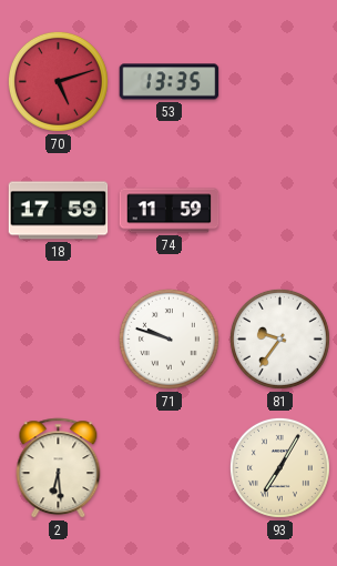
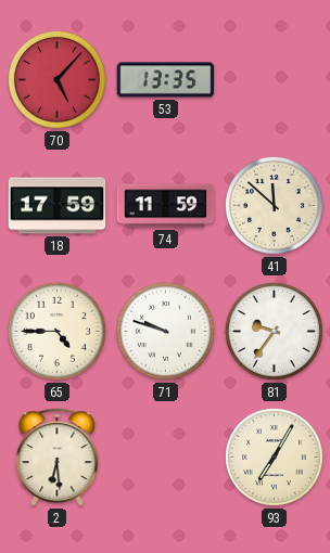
70: 5:12 -> 5:07 (56, 79)
41: none -> 11:52 (274, 205)
65: none -> 4:45 (56, 331)
